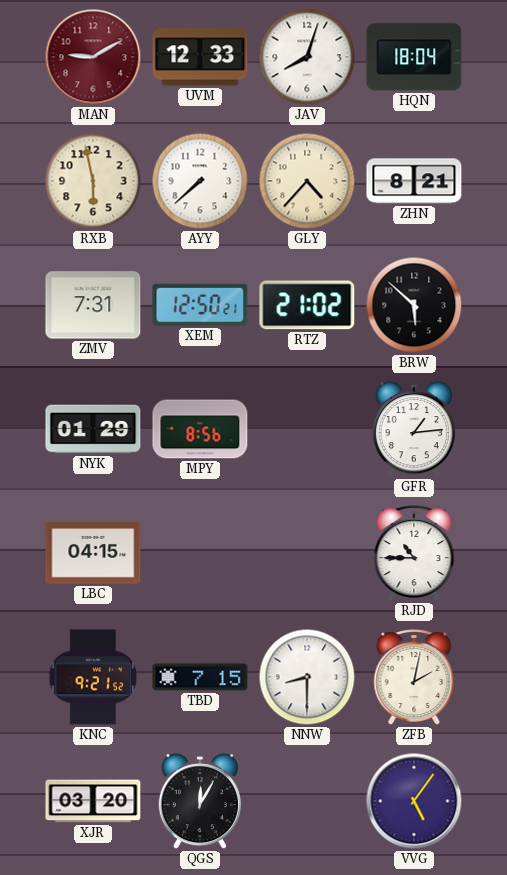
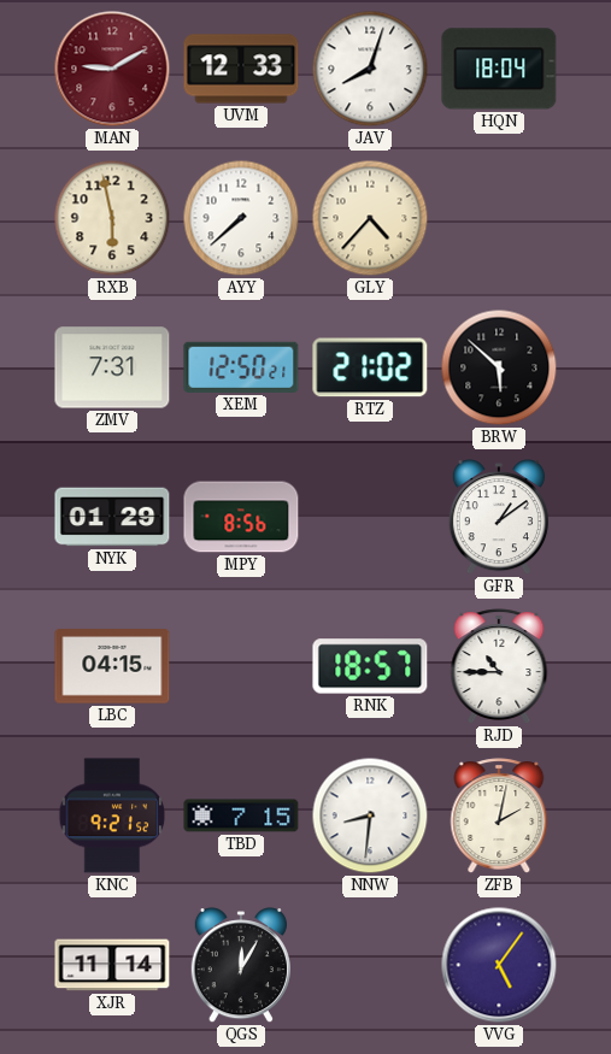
ZHN: 8:21 -> none (414, 181)
GFR: 1:14 -> 1:09 (499, 518)
RNK: none -> 18:57 (370, 666)
NNW: 8:30 -> 8:31 (370, 815)
XJR: 03:20 -> 11:14 (112, 965)
